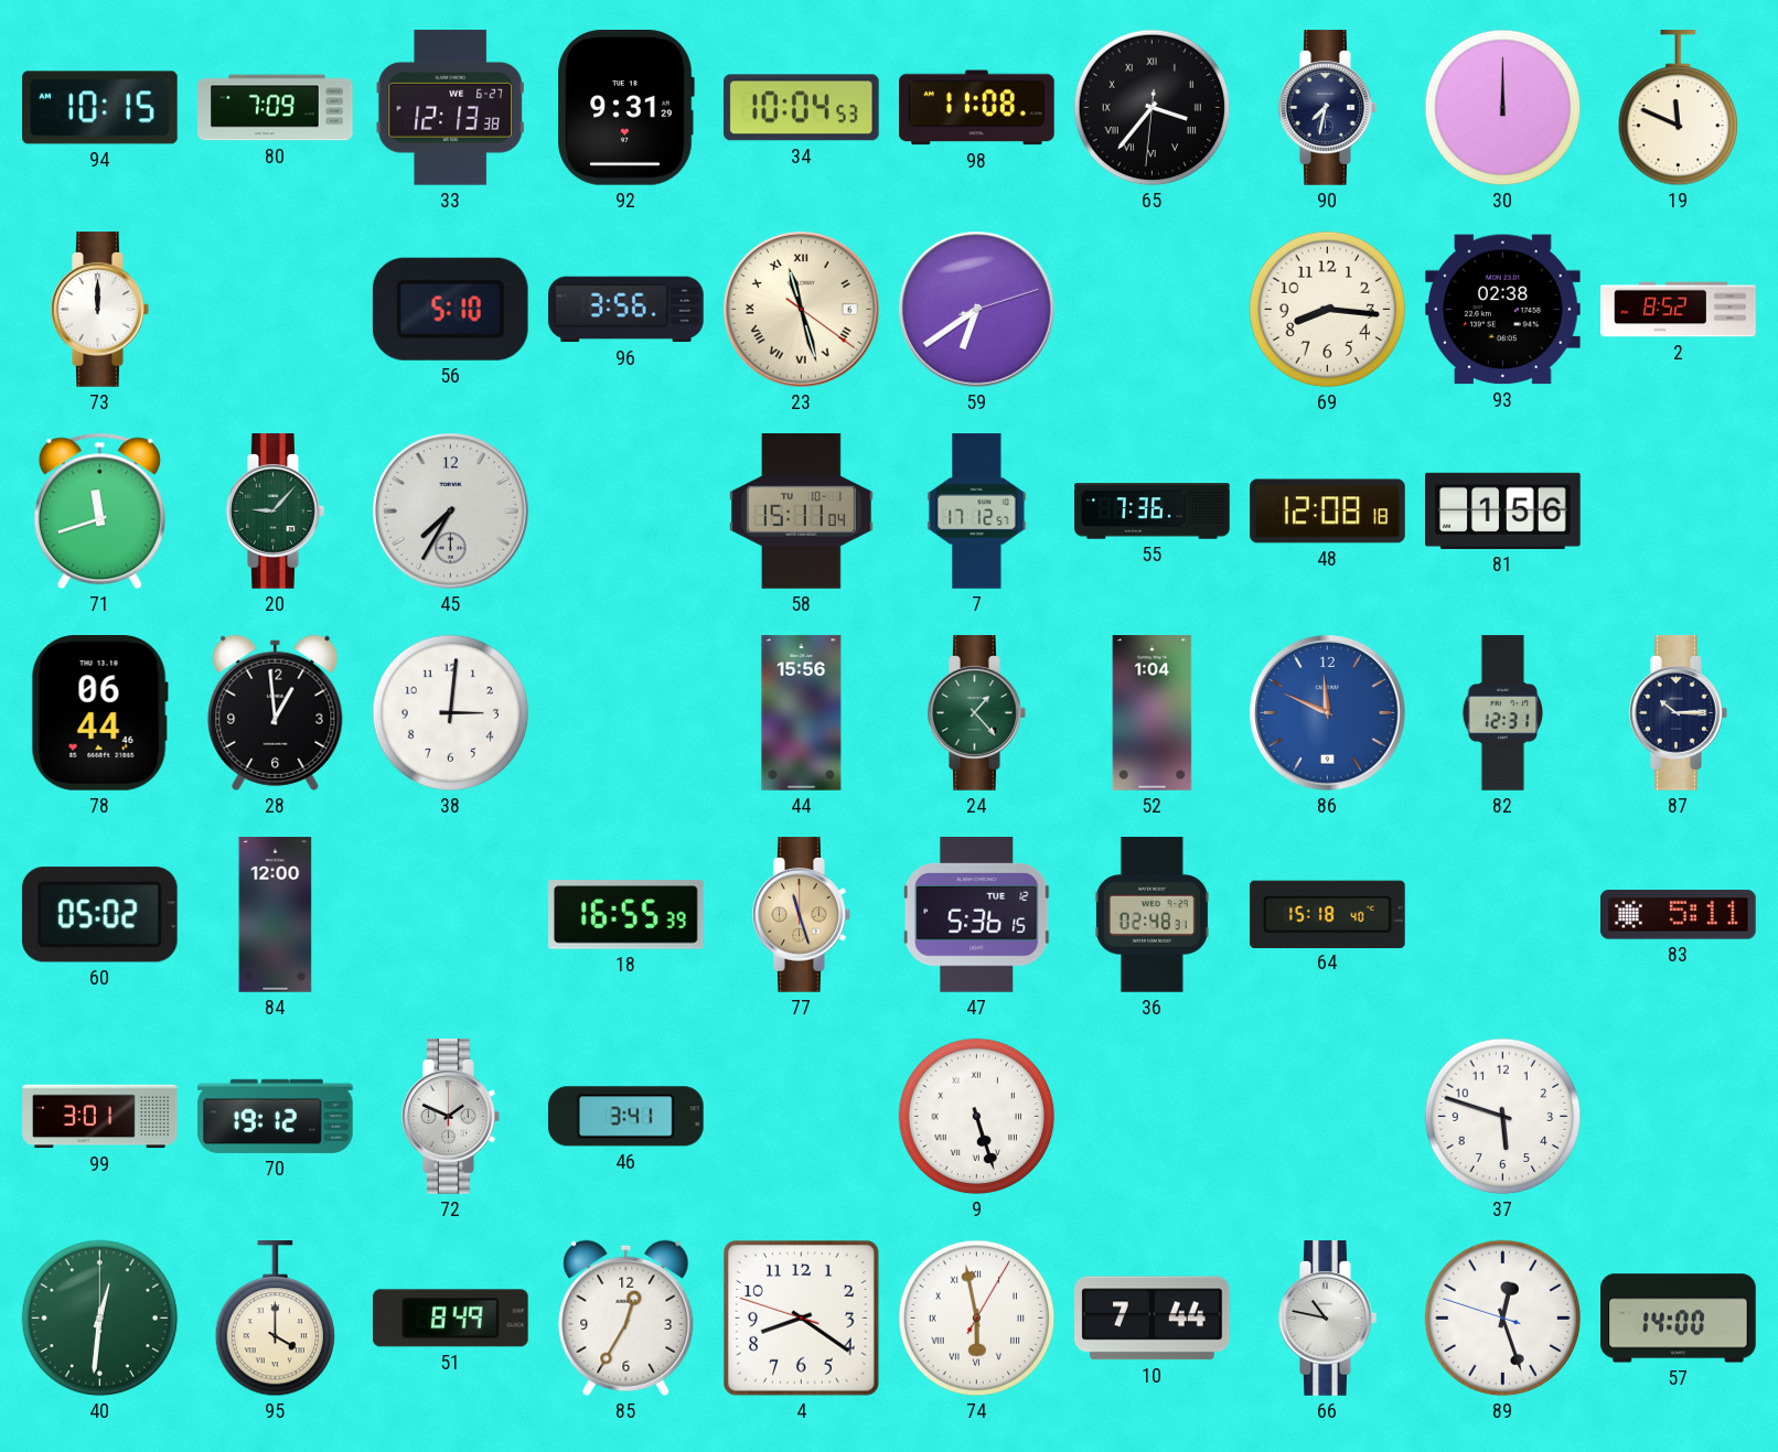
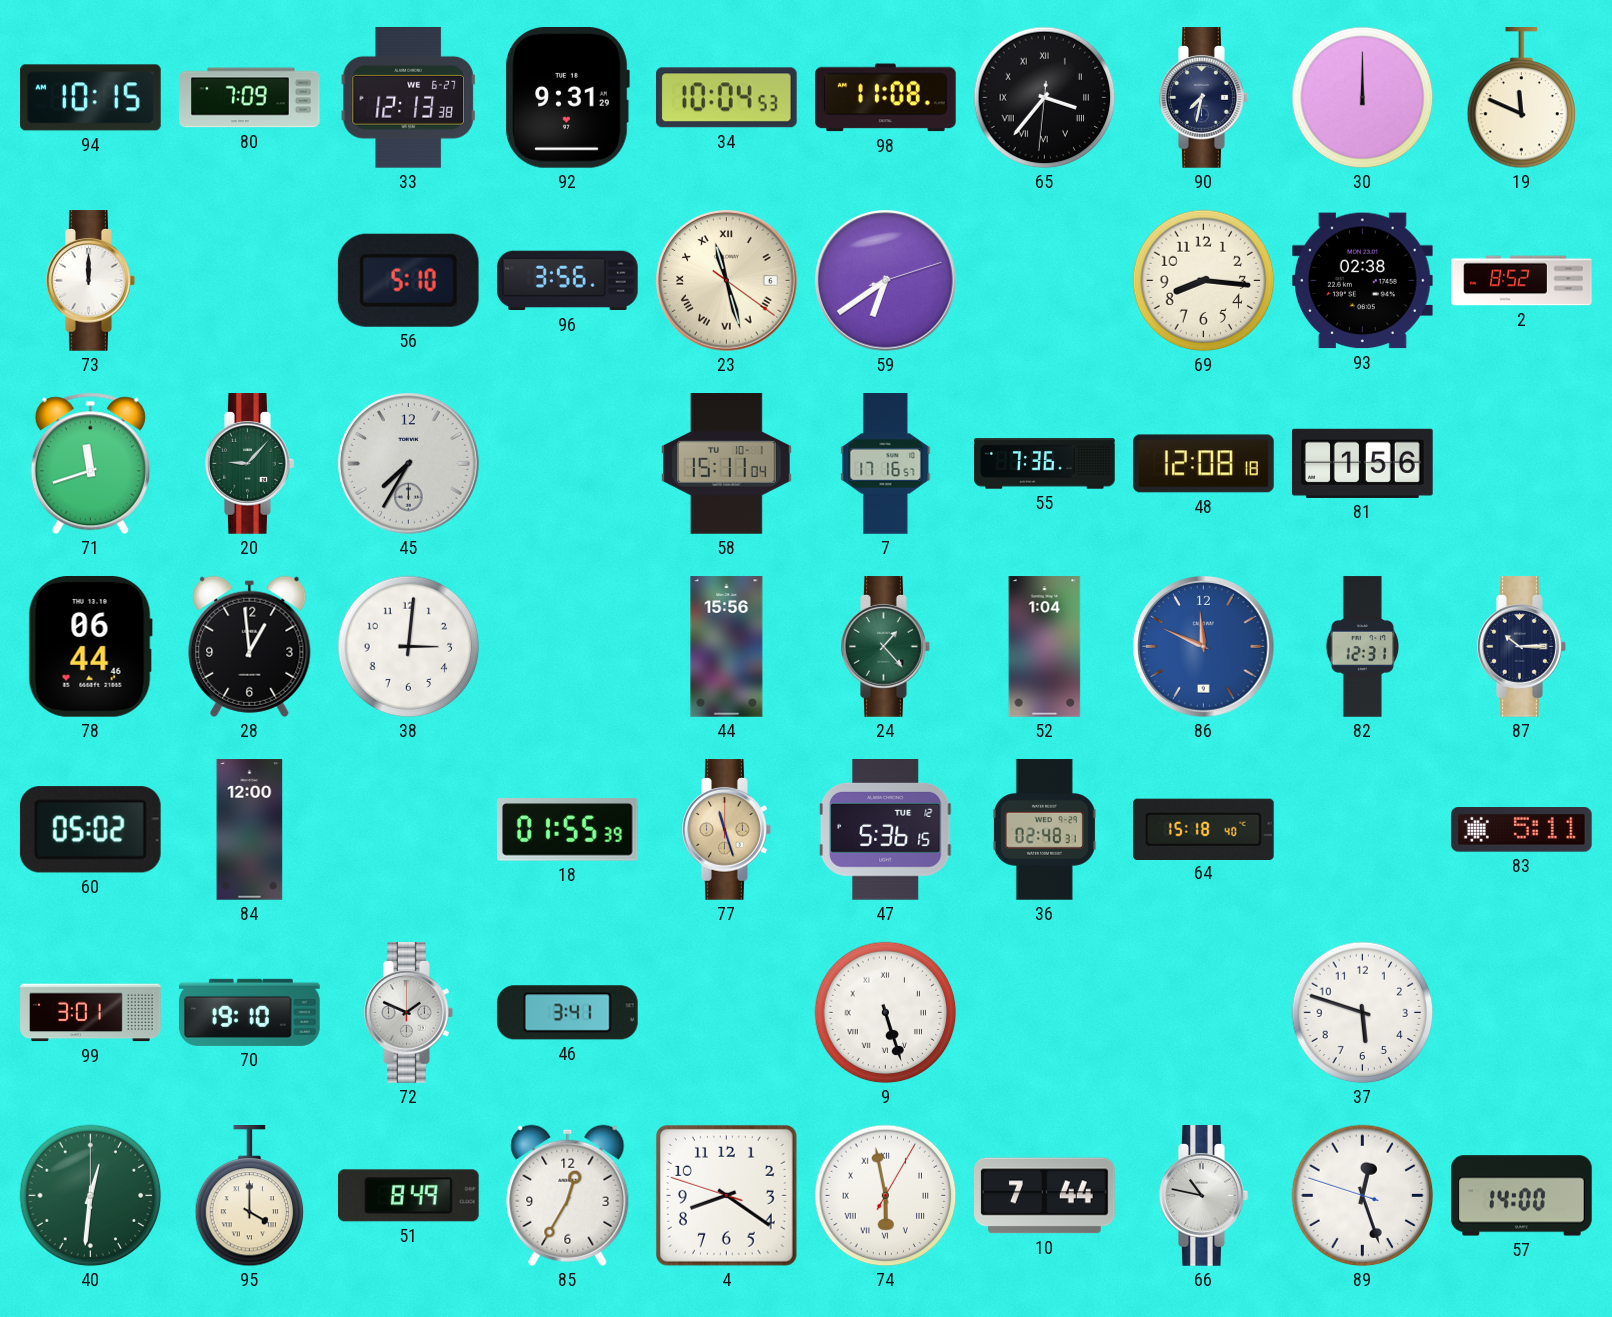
7: 17:12 -> 17:16 (886, 464)
18: 16:55 -> 01:55 (568, 830)
70: 19:12 -> 19:10 (250, 1012)
